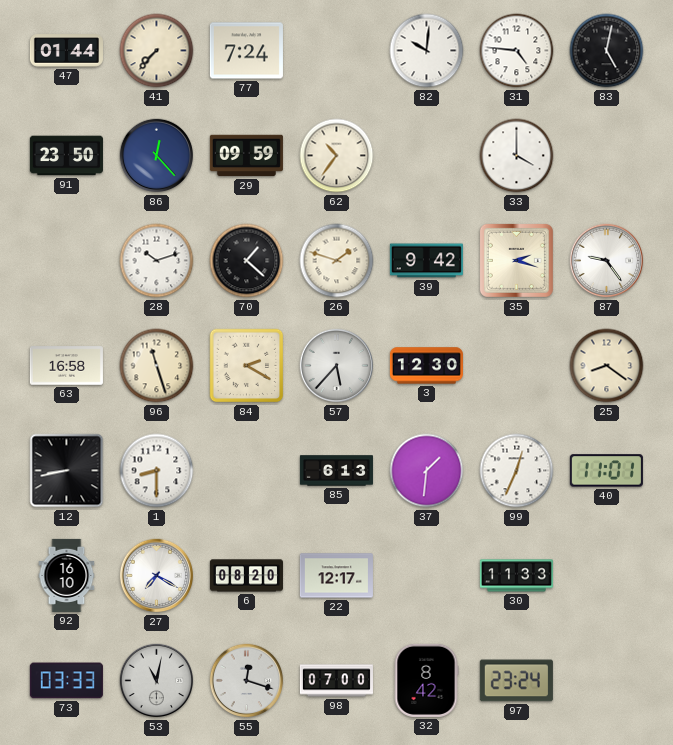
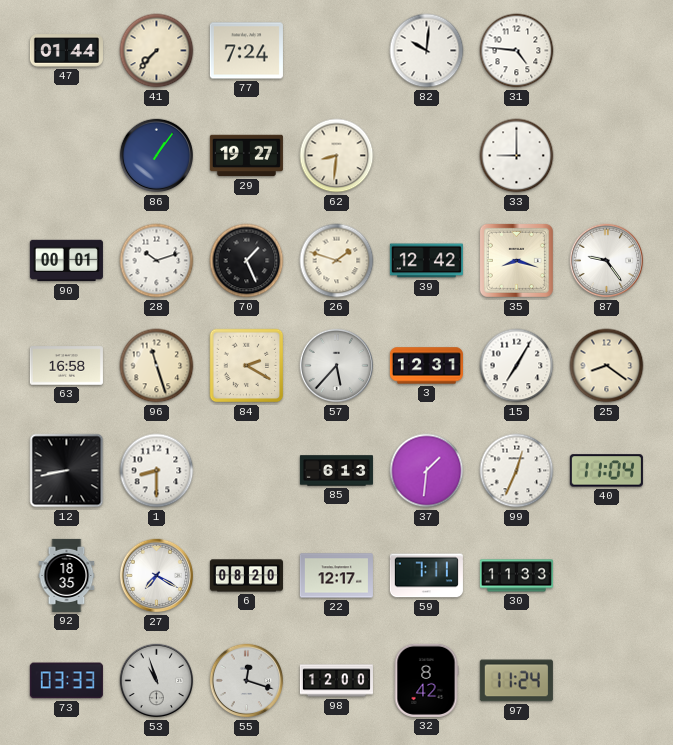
83: 5:02 -> none (607, 51)
91: 23:50 -> none (66, 156)
86: 12:23 -> 1:06 (157, 156)
29: 09:59 -> 19:27 (246, 156)
62: 10:36 -> 8:31 (337, 156)
33: 4:00 -> 9:00 (517, 156)
90: none -> 00:01 (66, 261)
70: 1:22 -> 1:26 (247, 261)
39: 9:42 -> 12:42 (426, 261)
35: 2:18 -> 8:18 (516, 260)
3: 12:30 -> 12:31 (426, 366)
15: none -> 7:05 (517, 366)
40: 11:01 -> 11:04 (606, 471)
92: 16:10 -> 18:35 (67, 575)
59: none -> 7:11 (426, 576)
53: 11:02 -> 10:57 (157, 681)
98: 07:00 -> 12:00 (336, 681)
97: 23:24 -> 11:24 (516, 681)
